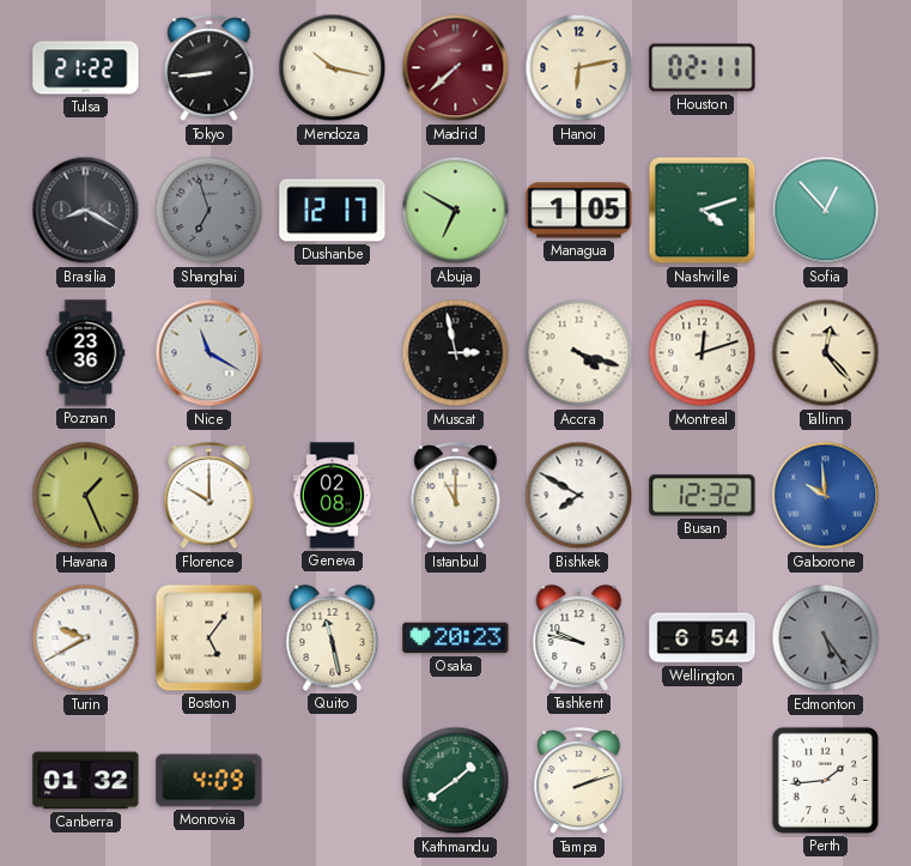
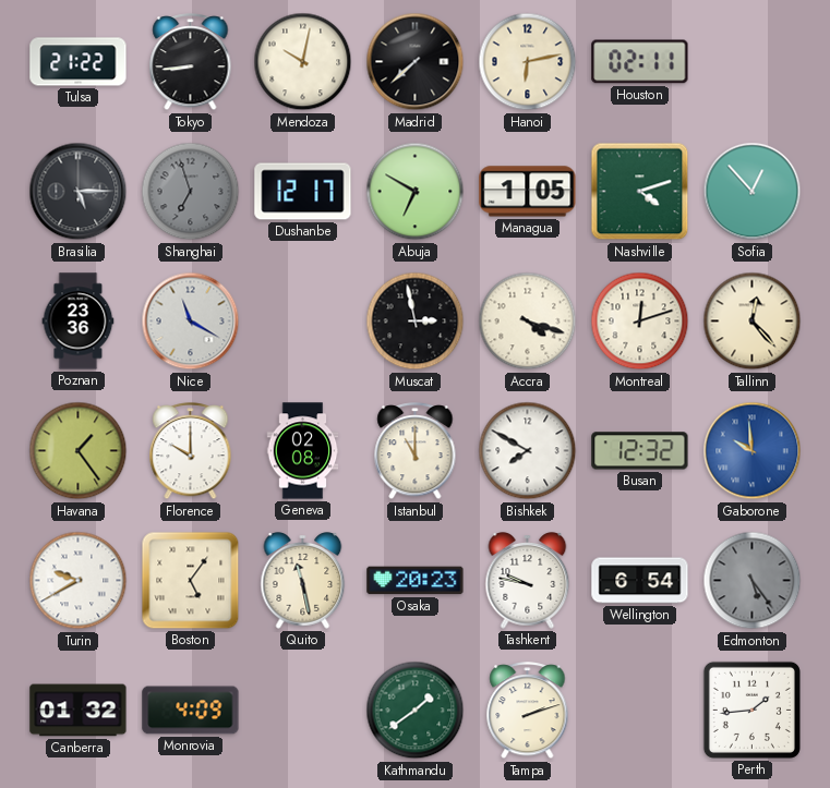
Mendoza: 10:17 -> 10:02 (303, 62)
Madrid dial: burgundy -> black (416, 62)
Brasilia: 8:20 -> 5:15 (79, 192)
Havana: 1:26 -> 1:24 (79, 451)
